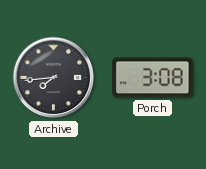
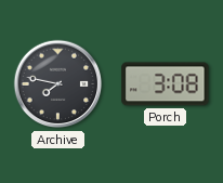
Archive: 7:44 -> 7:47 (58, 84)
